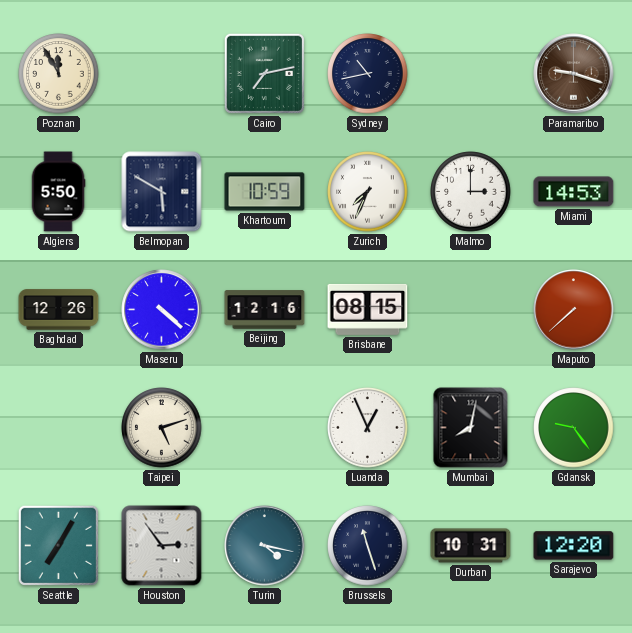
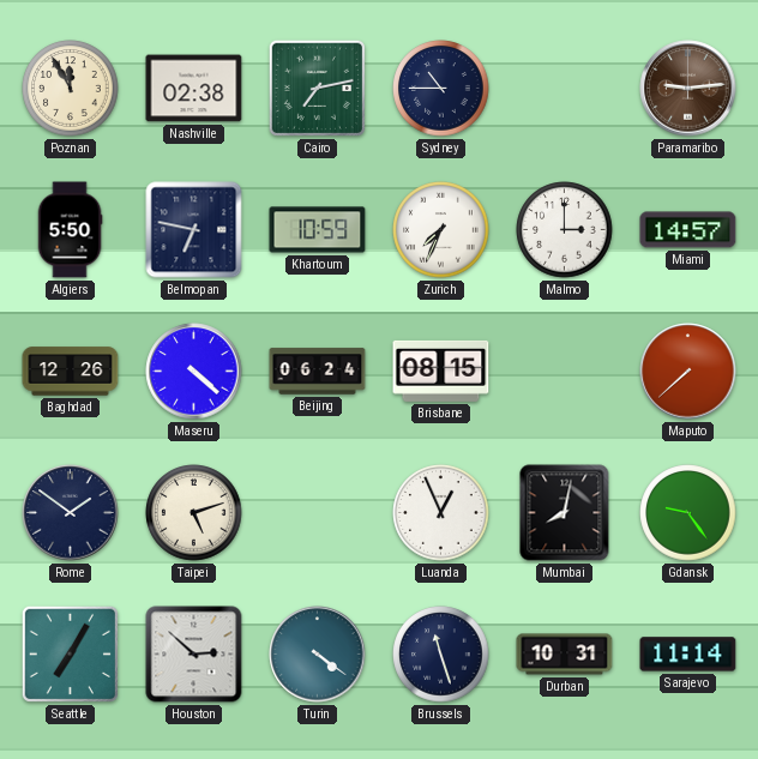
Nashville: none -> 02:38 (194, 89)
Sydney: 10:43 -> 10:45 (441, 89)
Paramaribo: 9:18 -> 9:14 (688, 89)
Belmopan: 5:50 -> 6:47 (194, 230)
Miami: 14:53 -> 14:57 (688, 230)
Beijing: 12:16 -> 06:24 (318, 372)
Rome: none -> 1:51 (71, 513)
Houston: 2:54 -> 2:52 (194, 655)
Turin: 4:17 -> 4:21 (318, 655)
Sarajevo: 12:20 -> 11:14 (688, 655)
